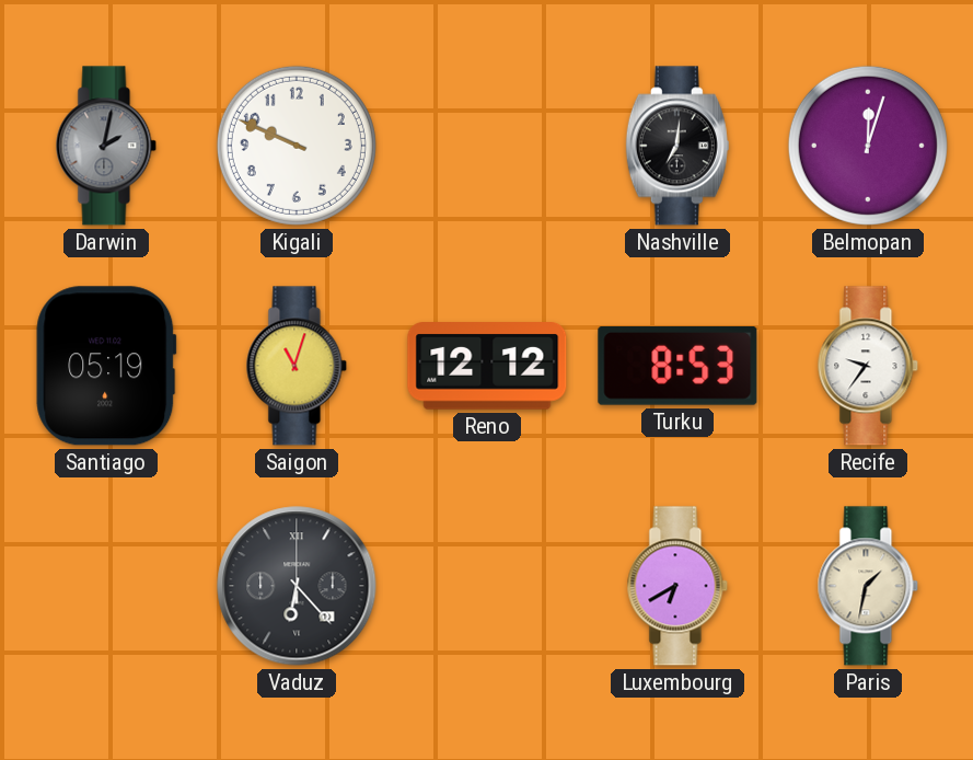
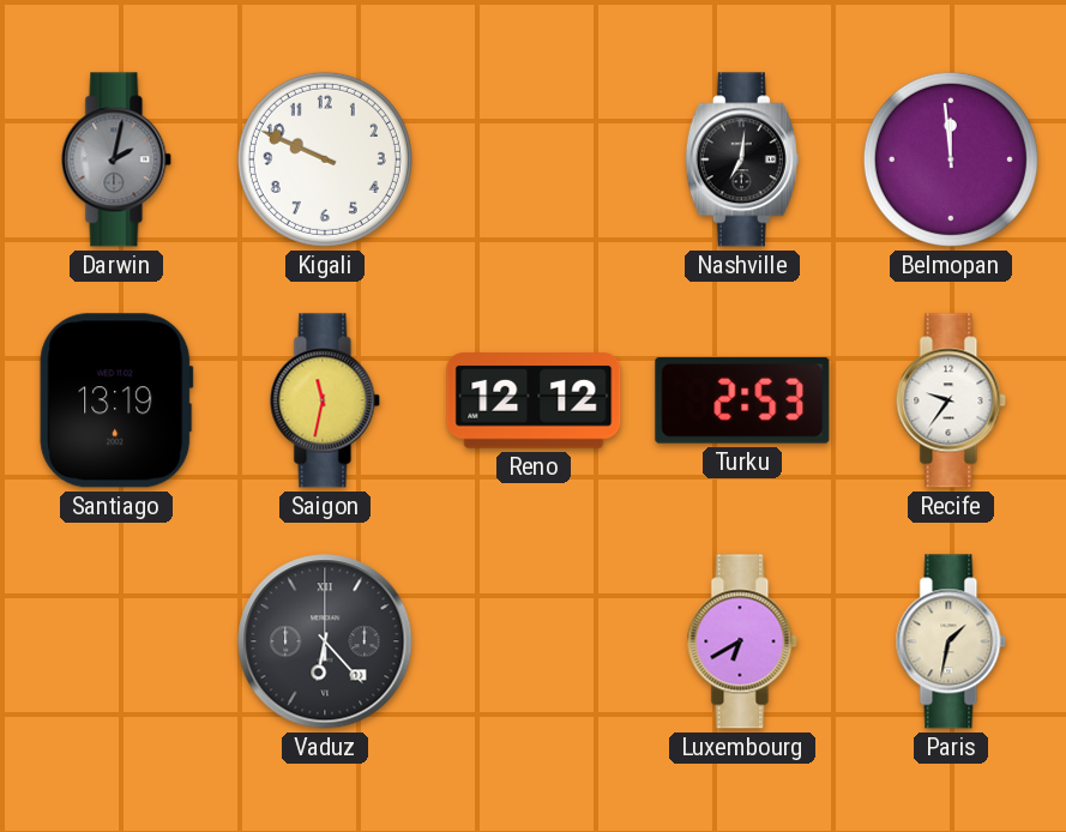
Belmopan: 12:03 -> 11:59 (951, 159)
Santiago: 05:19 -> 13:19 (116, 400)
Saigon: 11:03 -> 11:32 (325, 400)
Turku: 8:53 -> 2:53 (742, 400)
